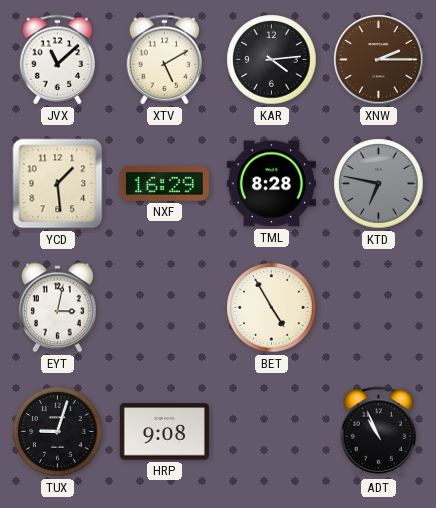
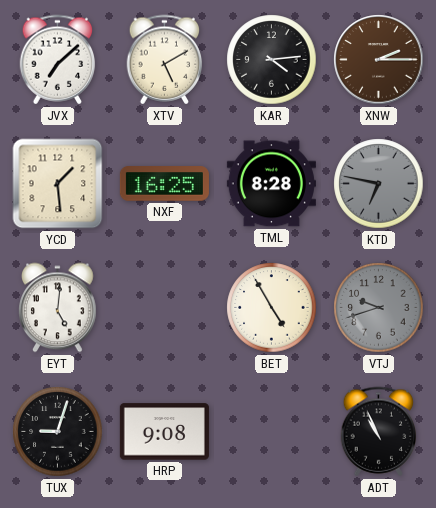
JVX: 11:08 -> 7:08 (58, 60)
NXF: 16:29 -> 16:25 (164, 184)
EYT: 3:02 -> 5:01 (58, 308)
VTJ: none -> 9:42 (379, 308)
